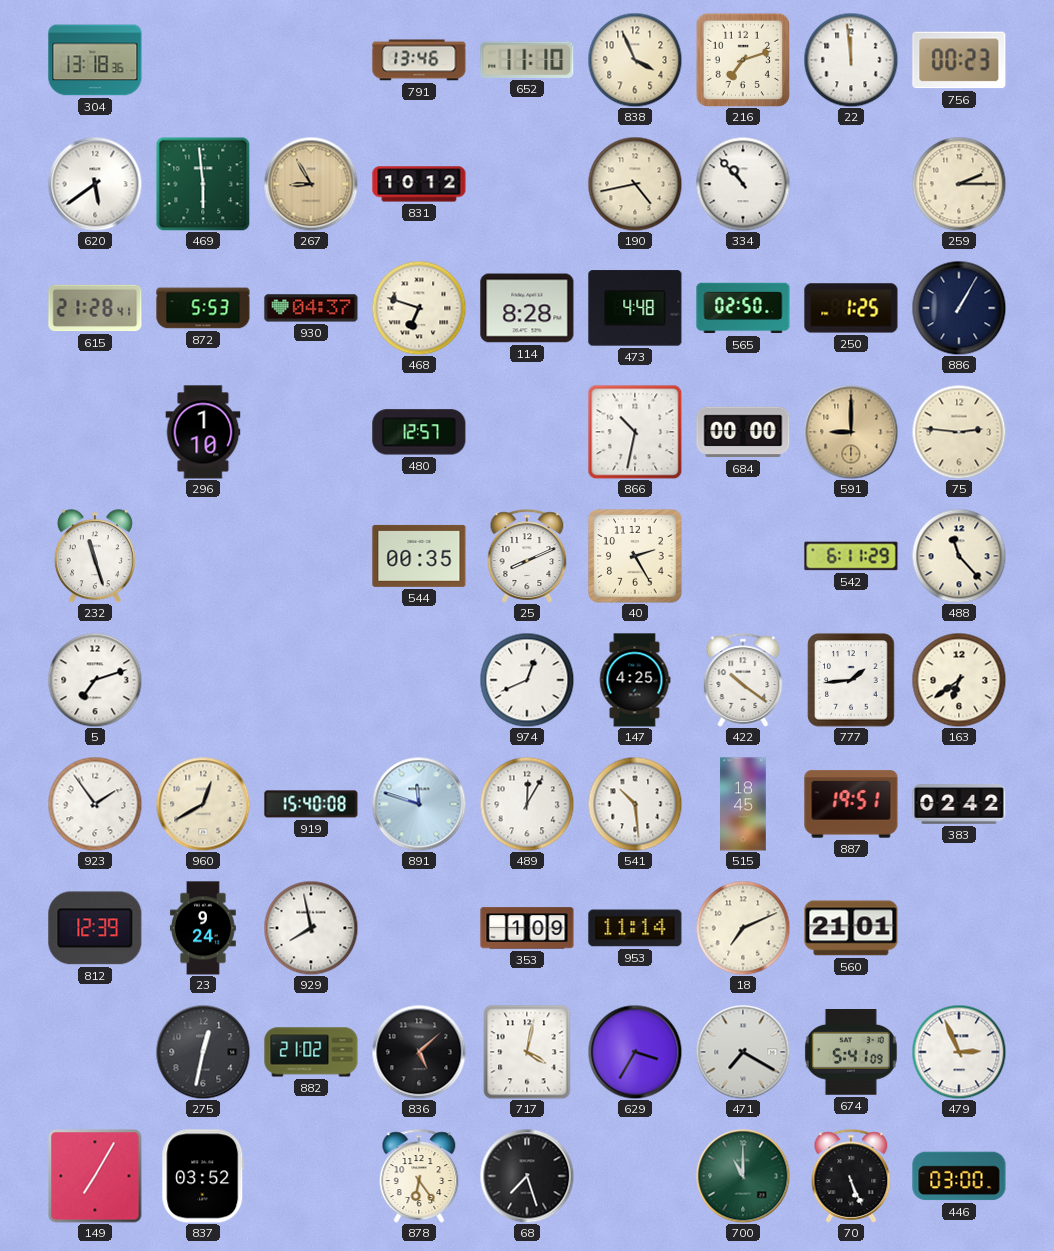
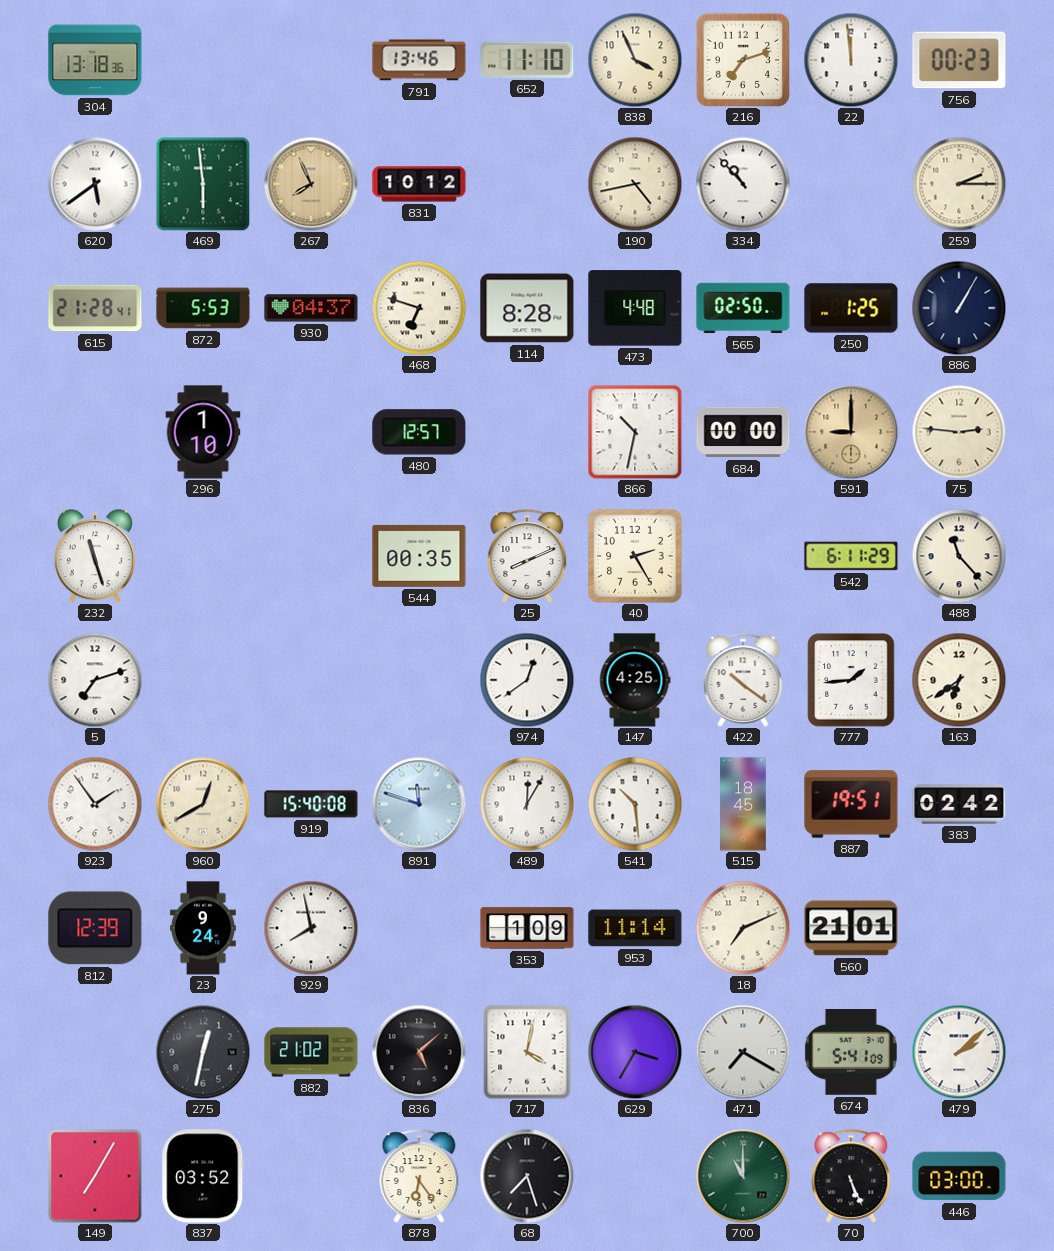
267: 8:55 -> 7:56 (311, 184)
974: 12:41 -> 12:39 (527, 680)
479: 2:56 -> 2:08 (959, 1052)
